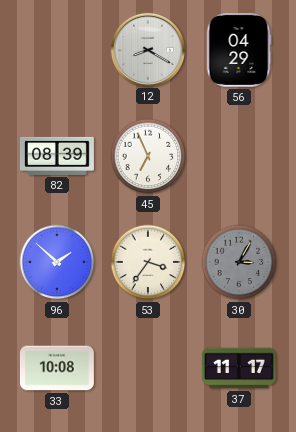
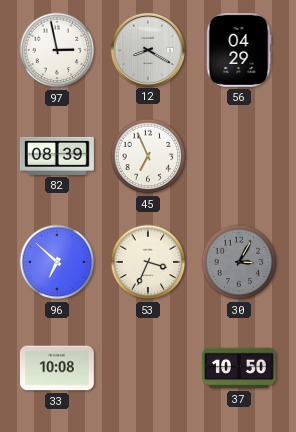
97: none -> 2:58 (57, 50)
96: 1:52 -> 6:52 (57, 262)
53: 3:36 -> 3:34 (148, 262)
37: 11:17 -> 10:50 (239, 368)
